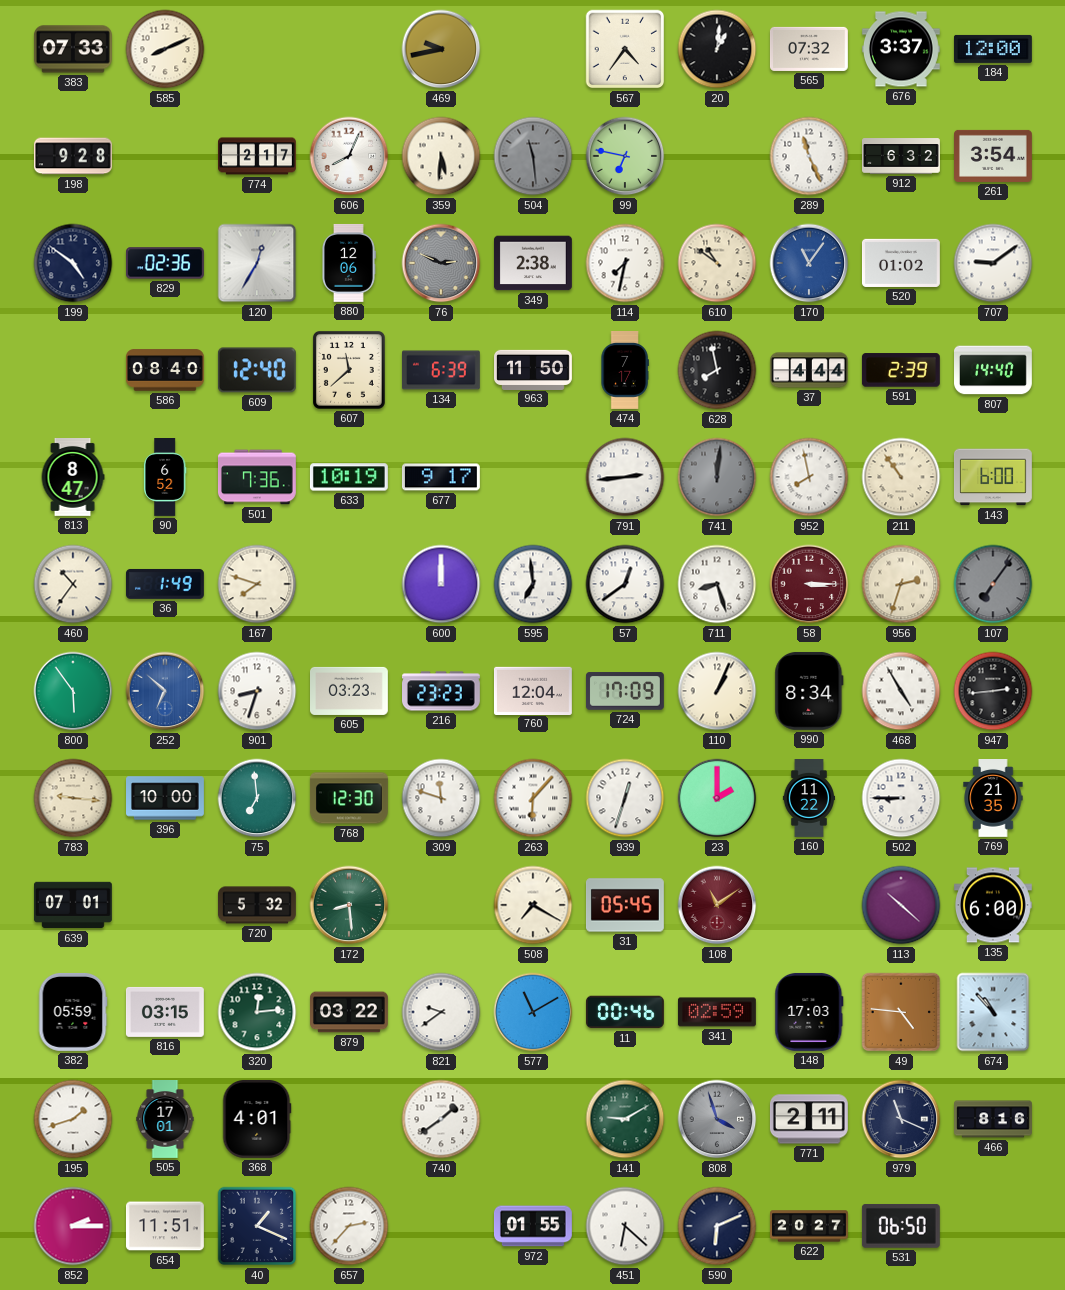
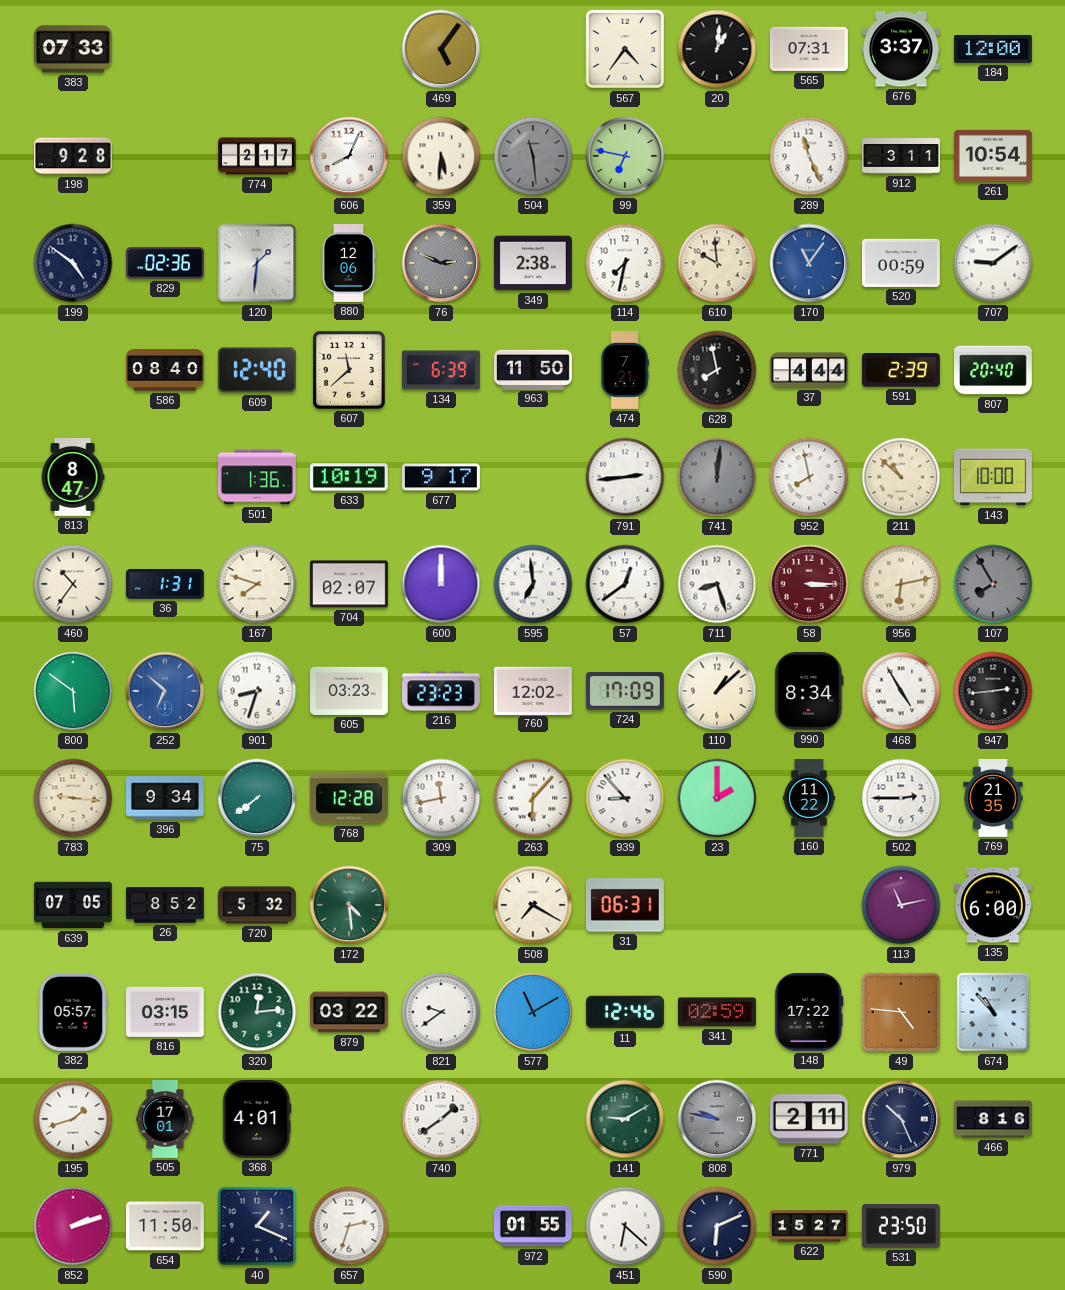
585: 8:11 -> none (165, 49)
469: 9:43 -> 5:06 (441, 49)
565: 07:32 -> 07:31 (809, 49)
912: 6:32 -> 3:11 (902, 156)
261: 3:54 -> 10:54 (994, 156)
120: 12:35 -> 1:31 (257, 263)
610: 10:51 -> 9:59 (717, 263)
520: 01:02 -> 00:59 (901, 263)
474: 7:17 -> 7:21 (625, 371)
807: 14:40 -> 20:40 (994, 370)
90: 6:52 -> none (165, 478)
501: 7:36 -> 1:36 (257, 477)
211: 10:54 -> 10:52 (901, 477)
143: 6:00 -> 10:00 (993, 477)
36: 1:49 -> 1:31 (165, 584)
704: none -> 02:07 (349, 584)
956: 2:33 -> 6:13 (901, 584)
107: 7:06 -> 7:55 (993, 584)
800: 5:54 -> 5:51 (73, 691)
760: 12:04 -> 12:02 (533, 690)
110: 1:04 -> 1:08 (717, 691)
396: 10:00 -> 9:34 (166, 798)
75: 6:59 -> 7:39 (257, 798)
768: 12:30 -> 12:28 (349, 798)
309: 11:48 -> 11:43 (441, 798)
939: 12:33 -> 8:53 (625, 798)
502: 8:45 -> 2:45 (901, 798)
639: 07:01 -> 07:05 (73, 905)
26: none -> 8:52 (166, 905)
172: 8:29 -> 4:29 (349, 905)
31: 05:45 -> 06:31 (625, 905)
108: 11:09 -> none (717, 905)
113: 10:22 -> 11:13 (901, 905)
382: 05:59 -> 05:57 (73, 1012)
11: 00:46 -> 12:46 (625, 1012)
148: 17:03 -> 17:22 (809, 1012)
808: 3:57 -> 9:47 (717, 1119)
979: 11:19 -> 10:26 (901, 1119)
852: 2:15 -> 2:12 (73, 1226)
654: 11:51 -> 11:50 (165, 1226)
657: 2:37 -> 2:33 (349, 1226)
622: 20:27 -> 15:27 (810, 1226)
531: 06:50 -> 23:50 (901, 1226)
